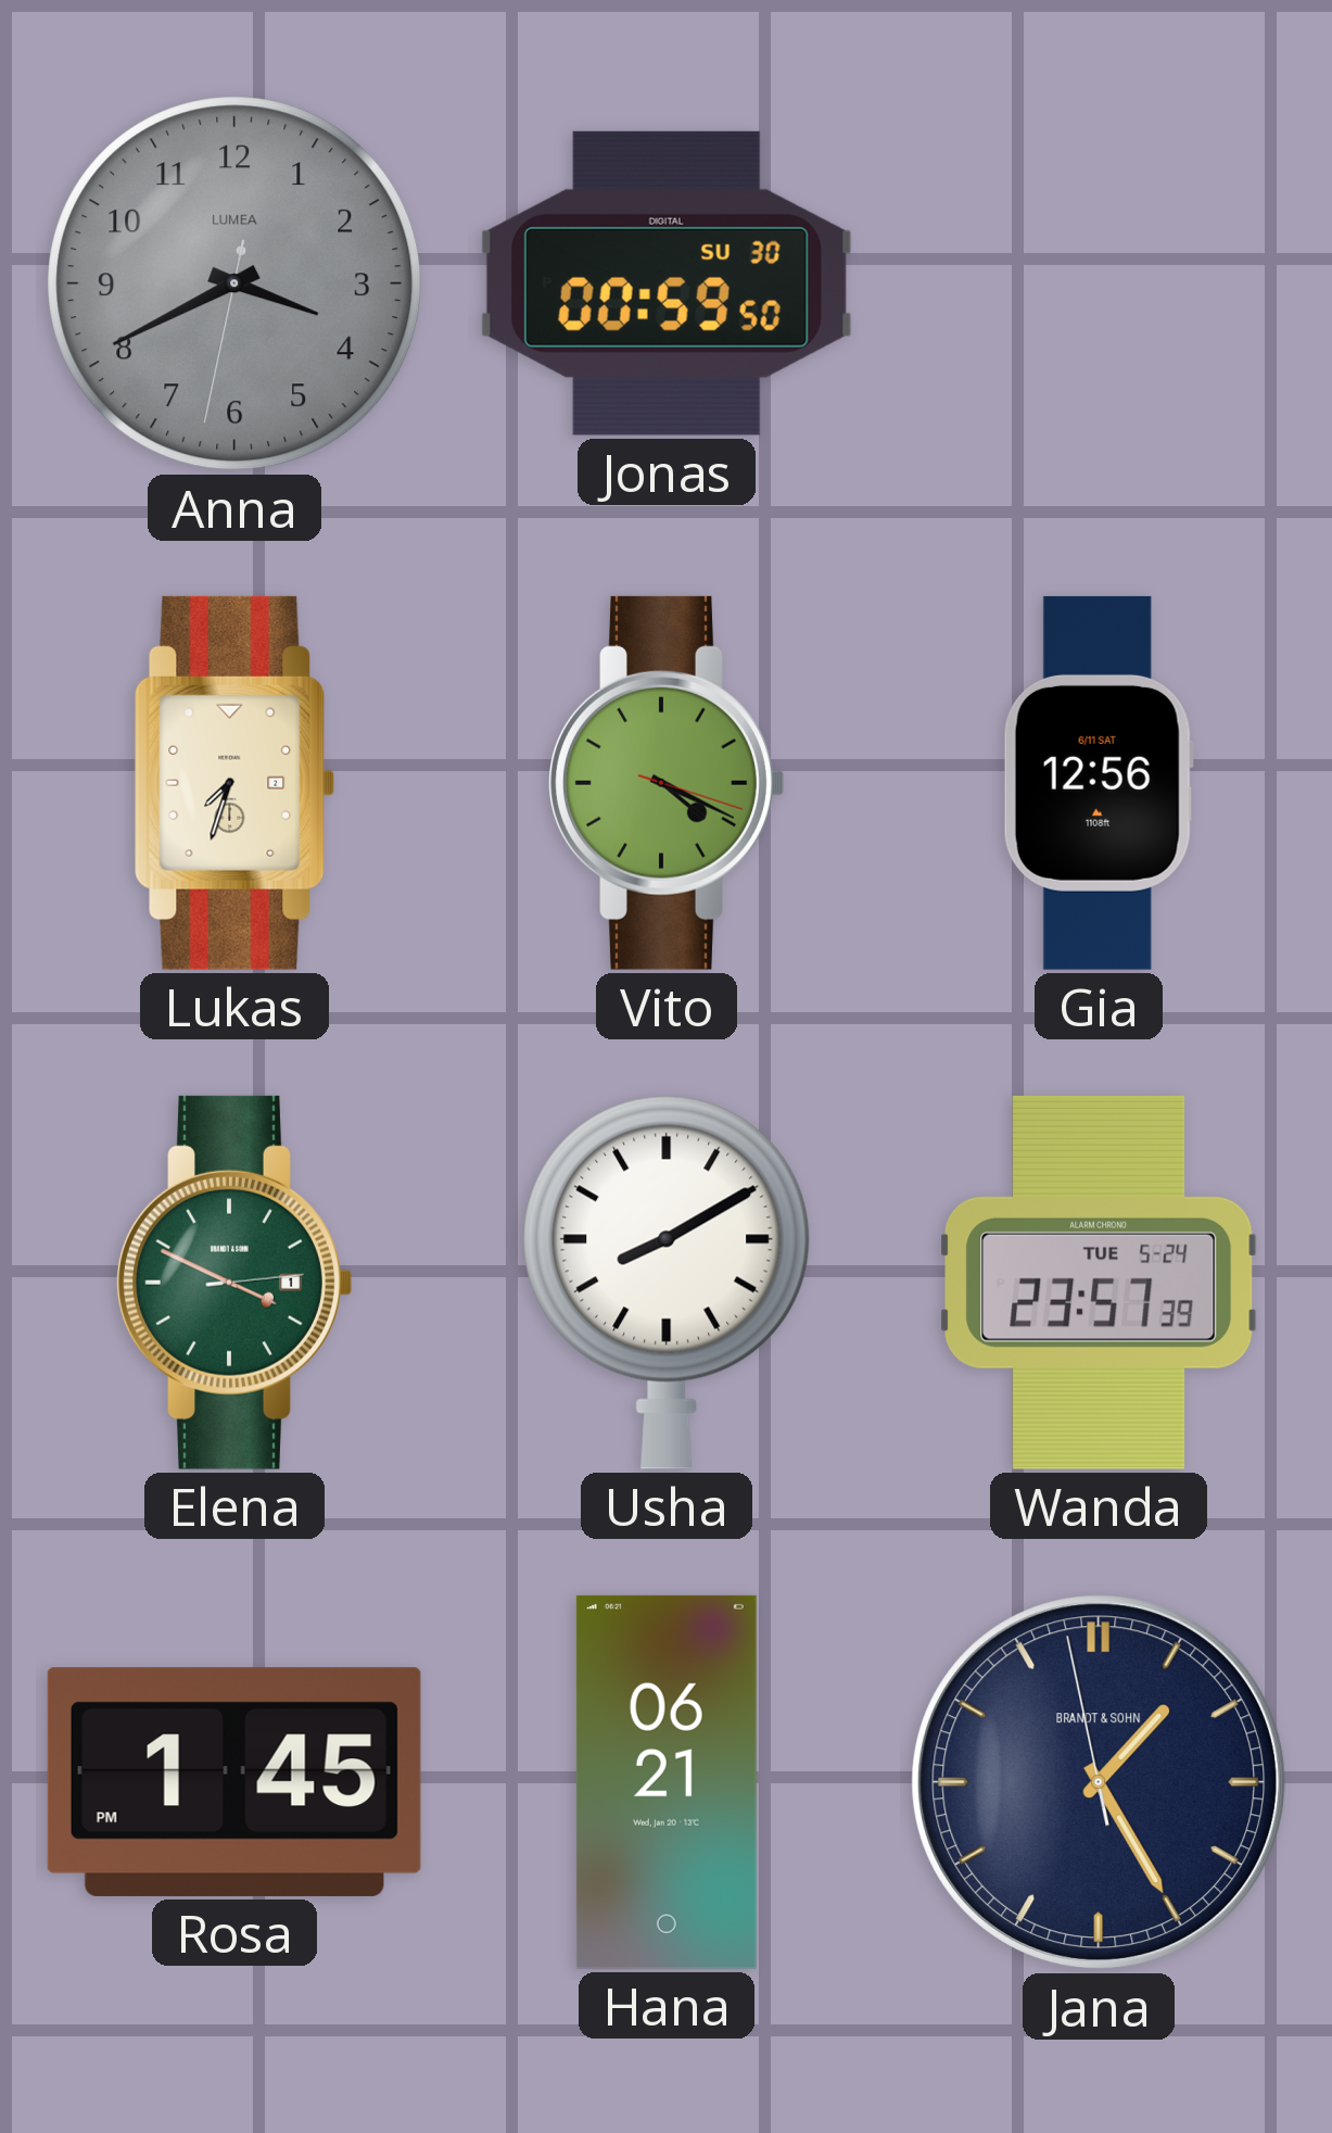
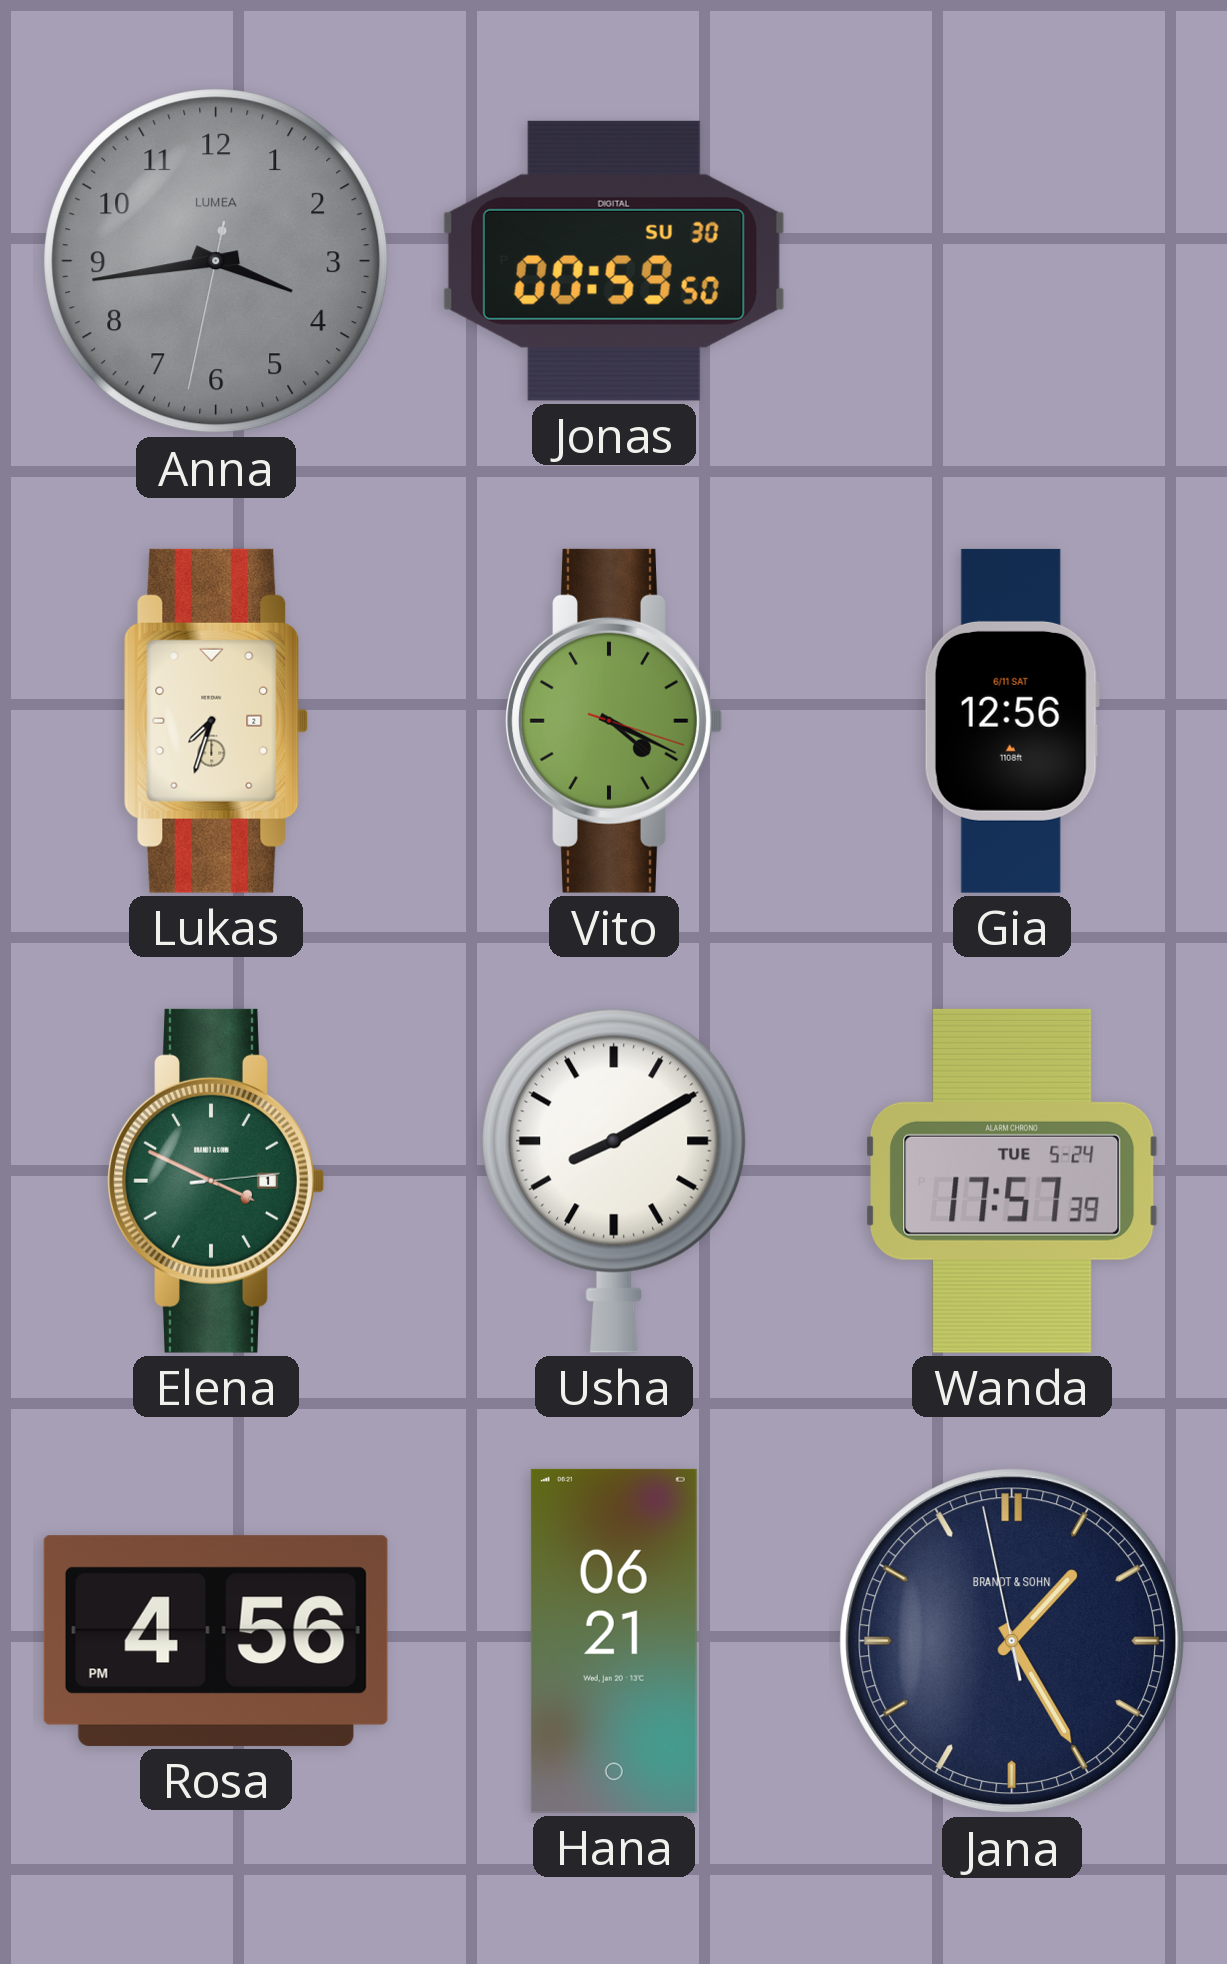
Anna: 3:40 -> 3:43 (216, 261)
Wanda: 23:57 -> 17:57 (1012, 1181)
Rosa: 1:45 -> 4:56 (216, 1641)
